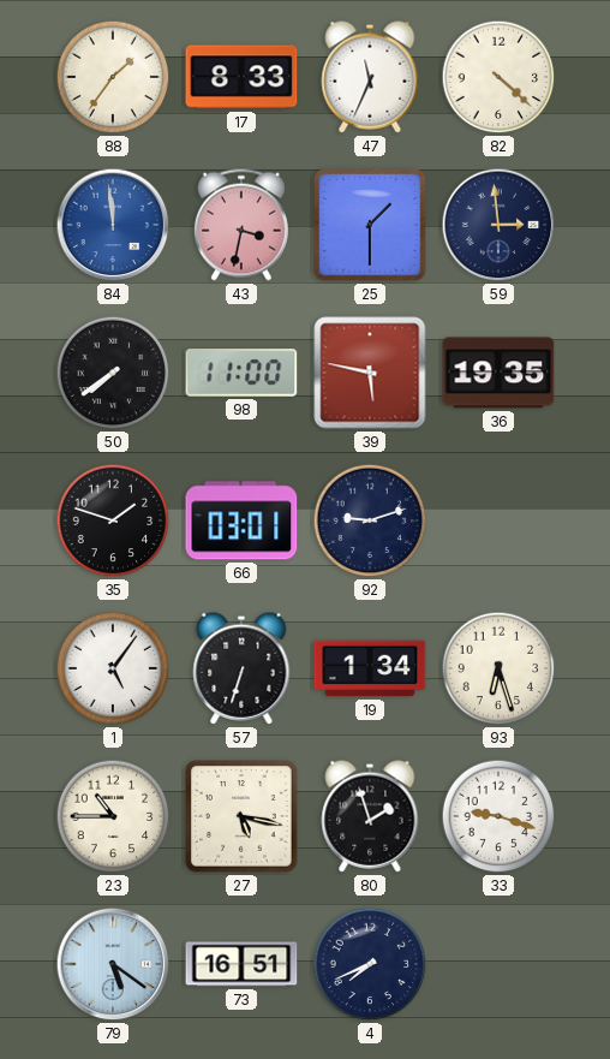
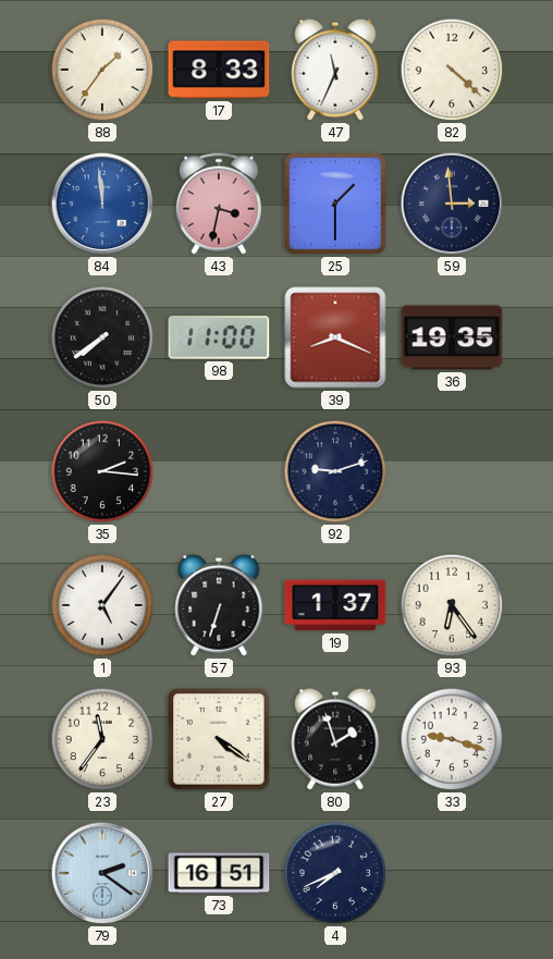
39: 5:47 -> 8:19 (335, 337)
35: 1:48 -> 2:16 (102, 471)
66: 03:01 -> none (241, 520)
19: 1:34 -> 1:37 (335, 605)
93: 6:27 -> 6:24 (452, 605)
23: 10:45 -> 11:36 (102, 739)
27: 5:17 -> 4:21 (219, 739)
79: 5:21 -> 2:21 (102, 873)
